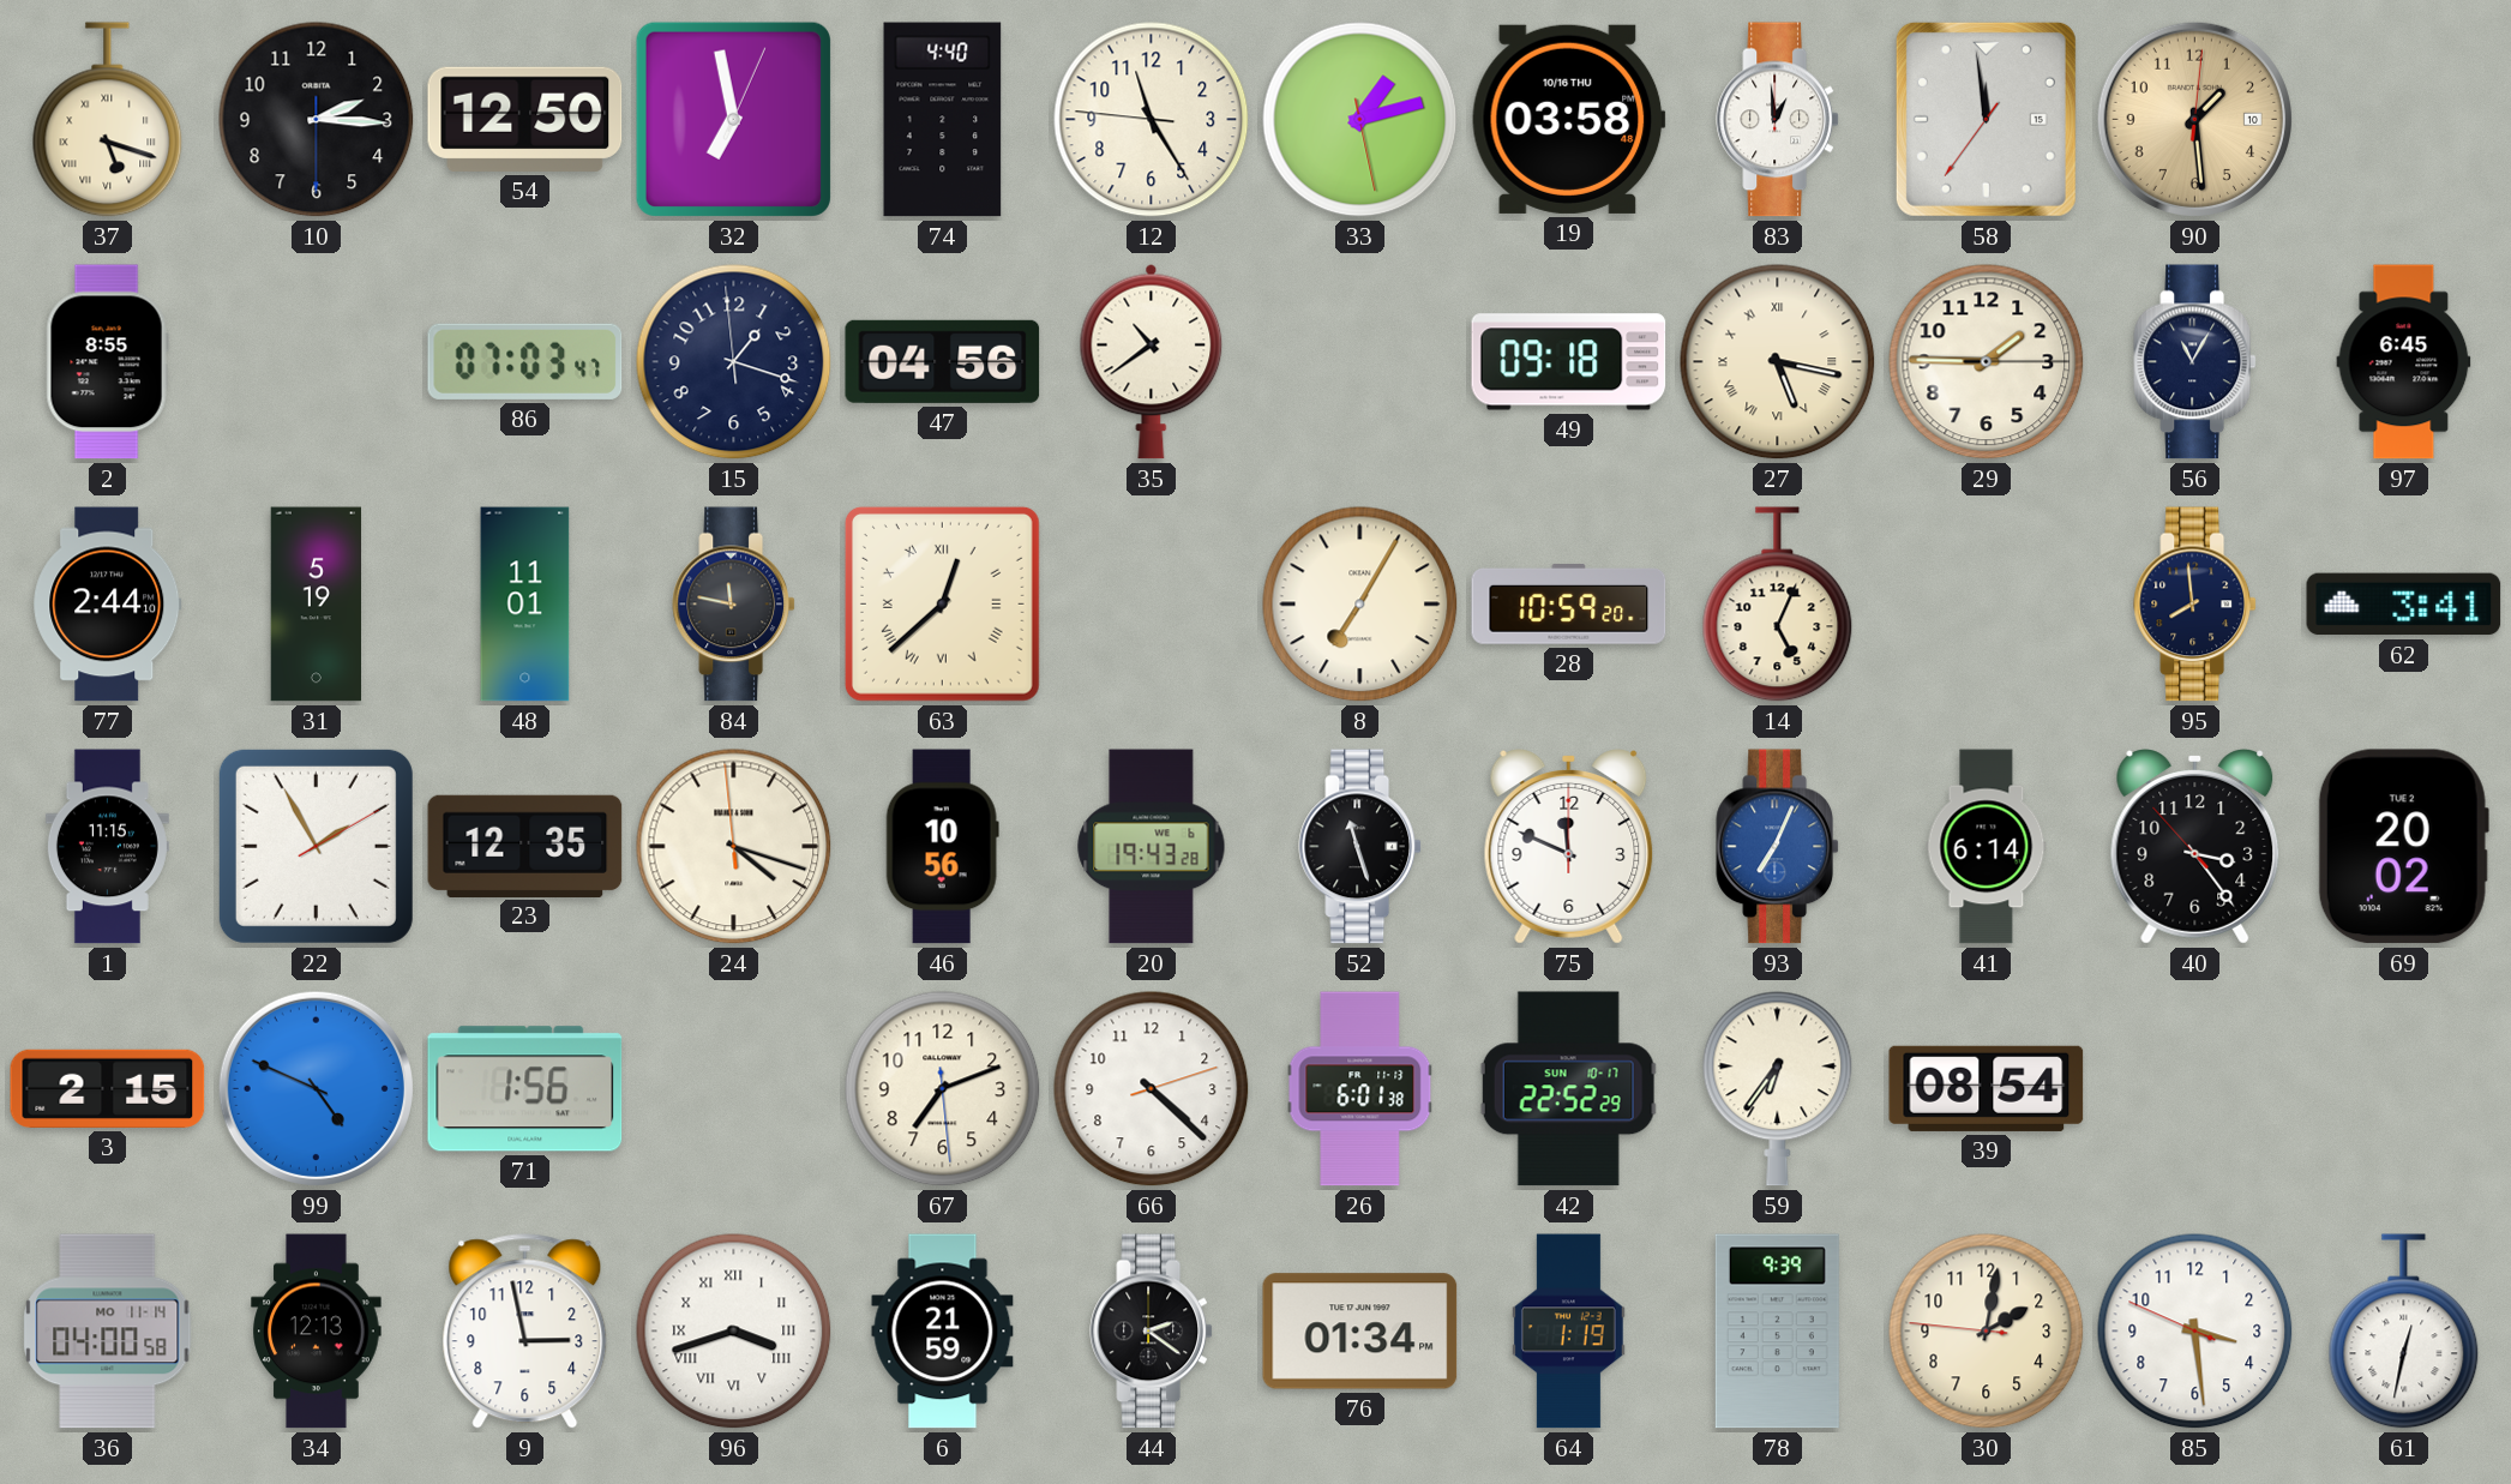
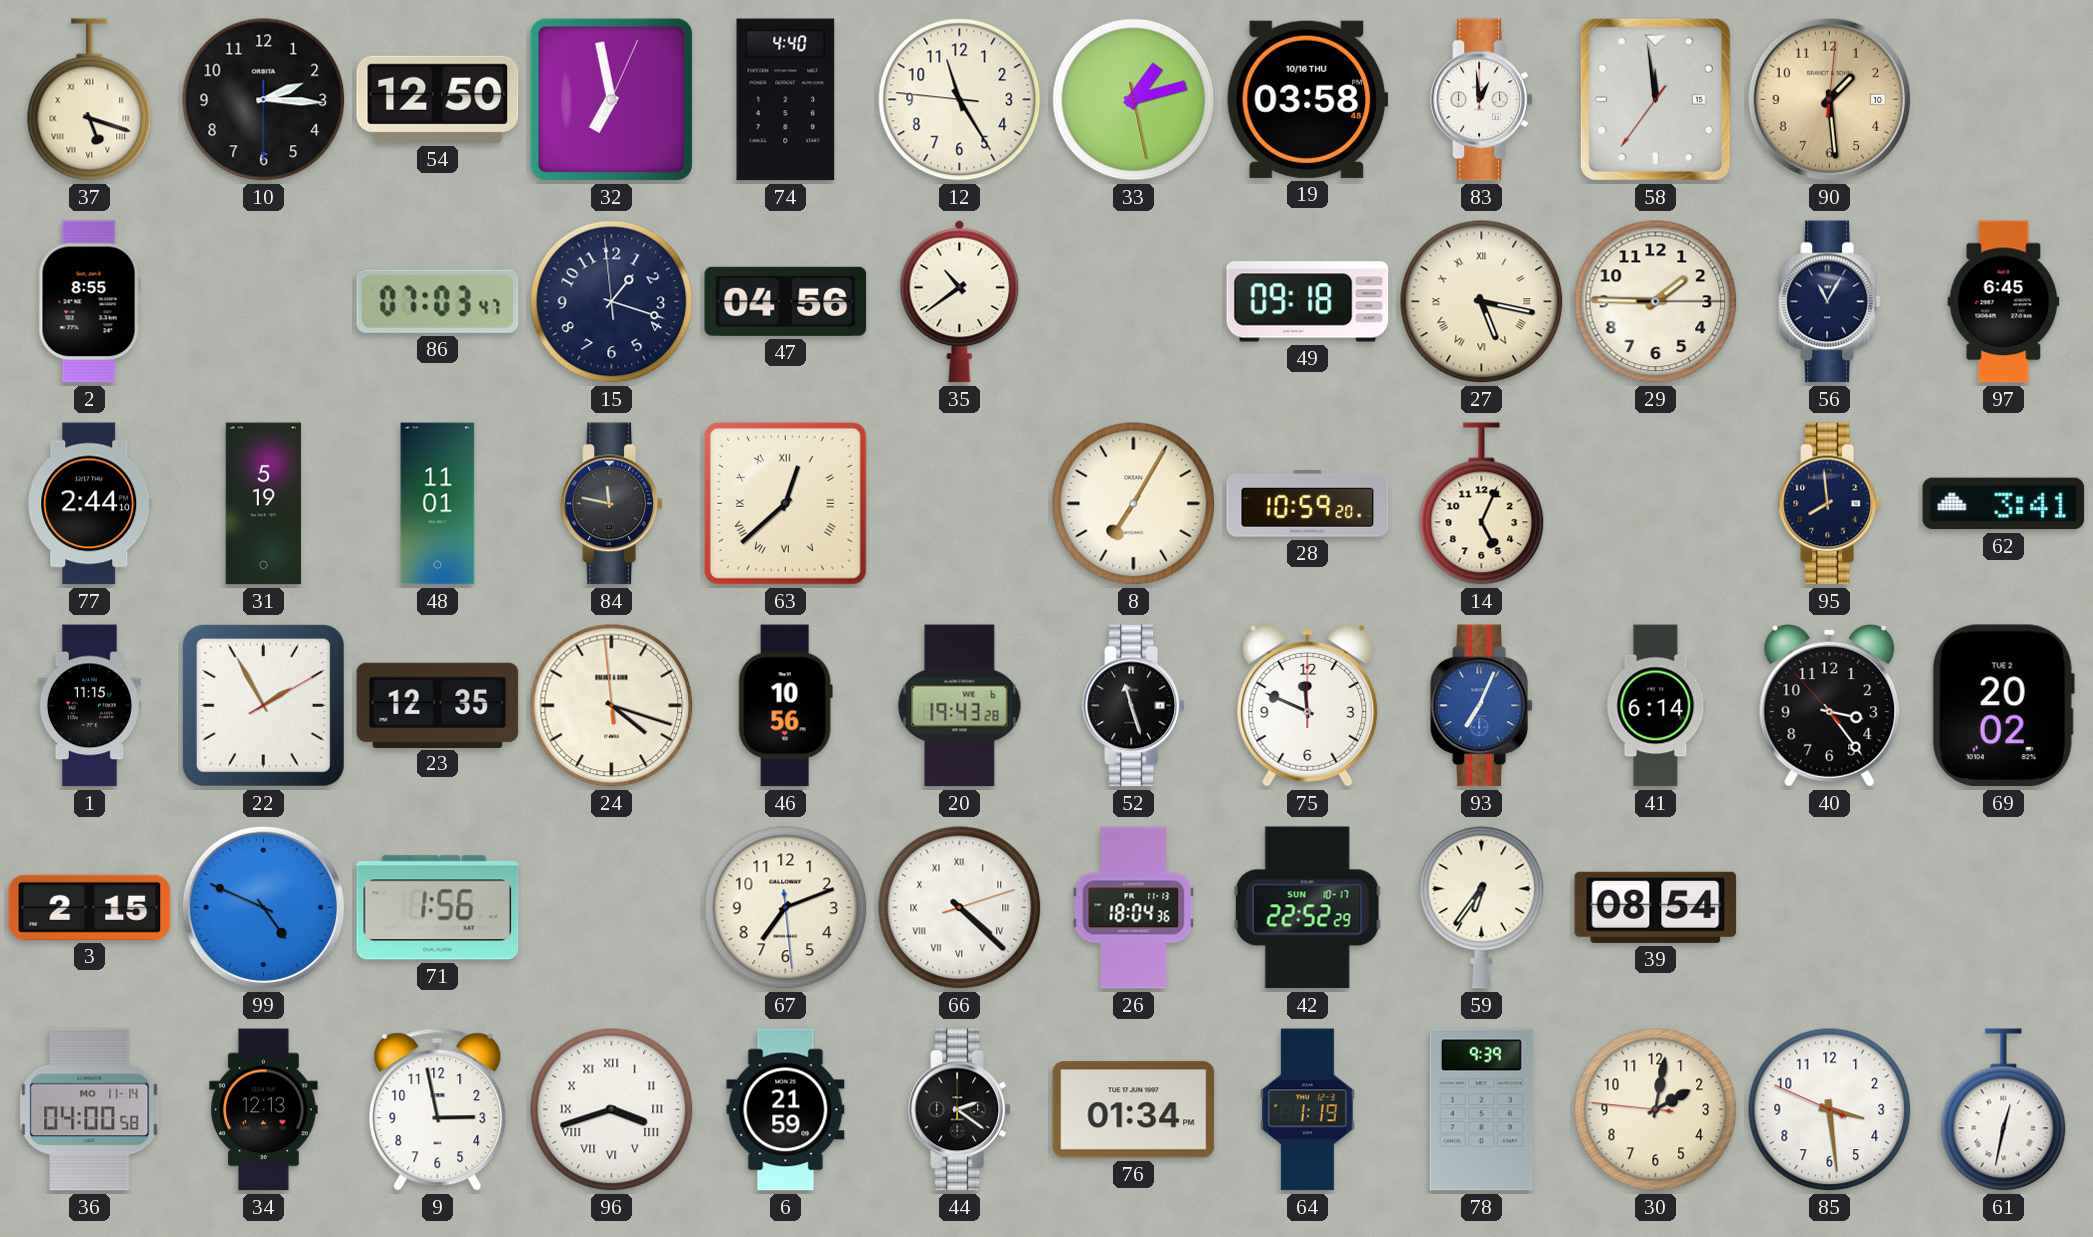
66 numerals: Arabic -> Roman (960, 908)
26: 6:01 -> 18:04 (1134, 908)
